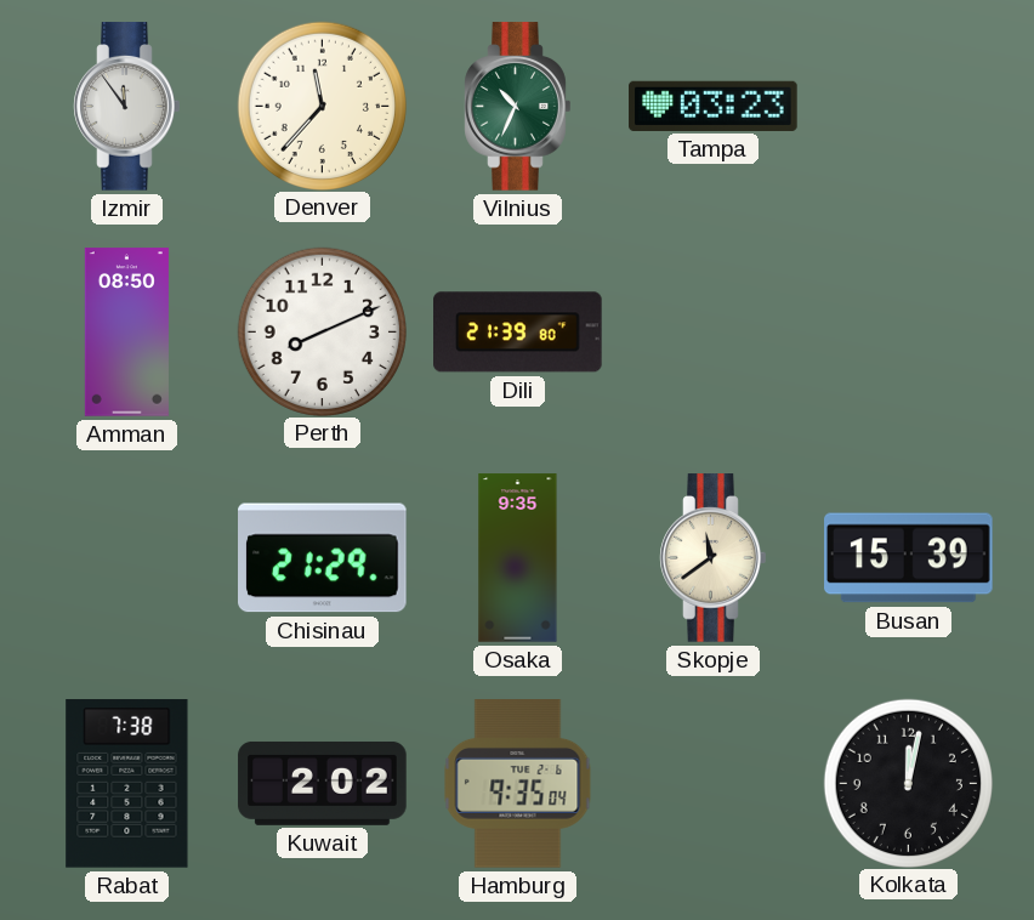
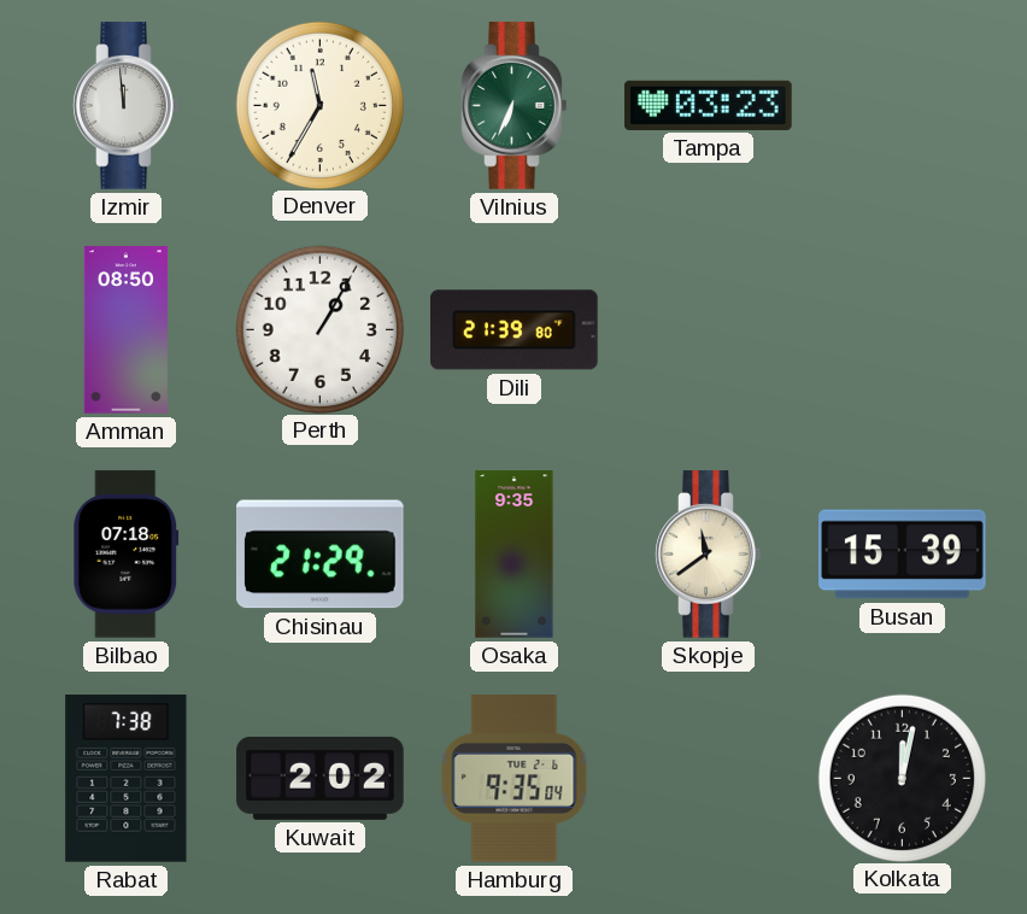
Izmir: 11:54 -> 11:59 (127, 106)
Denver: 11:37 -> 11:35 (319, 105)
Vilnius: 10:34 -> 6:34 (515, 106)
Perth: 8:11 -> 1:05 (319, 329)
Bilbao: none -> 07:18 (127, 555)
